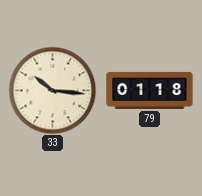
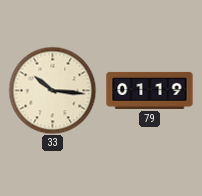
79: 01:18 -> 01:19 (150, 90)
